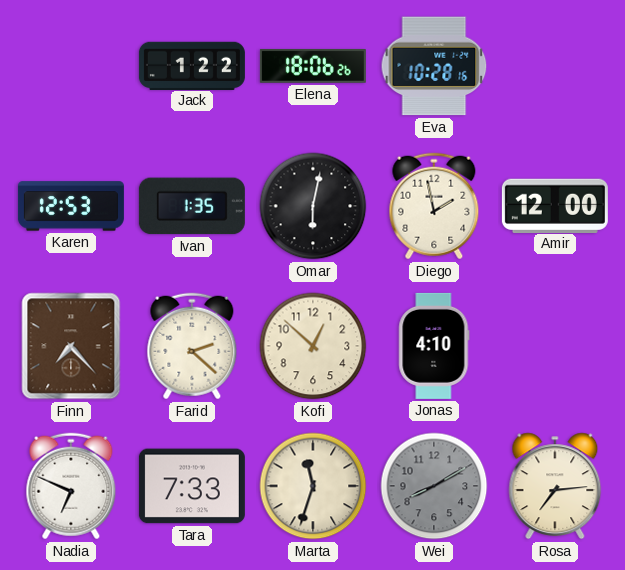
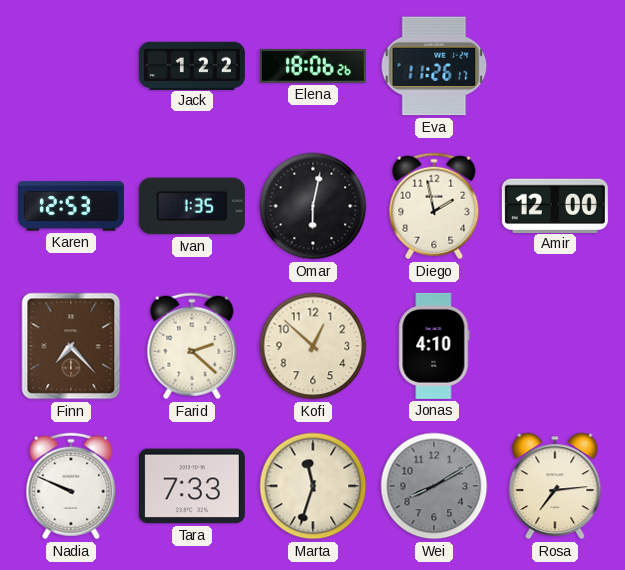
Eva: 10:28 -> 11:26 (434, 66)
Nadia: 6:49 -> 9:49 (71, 486)
